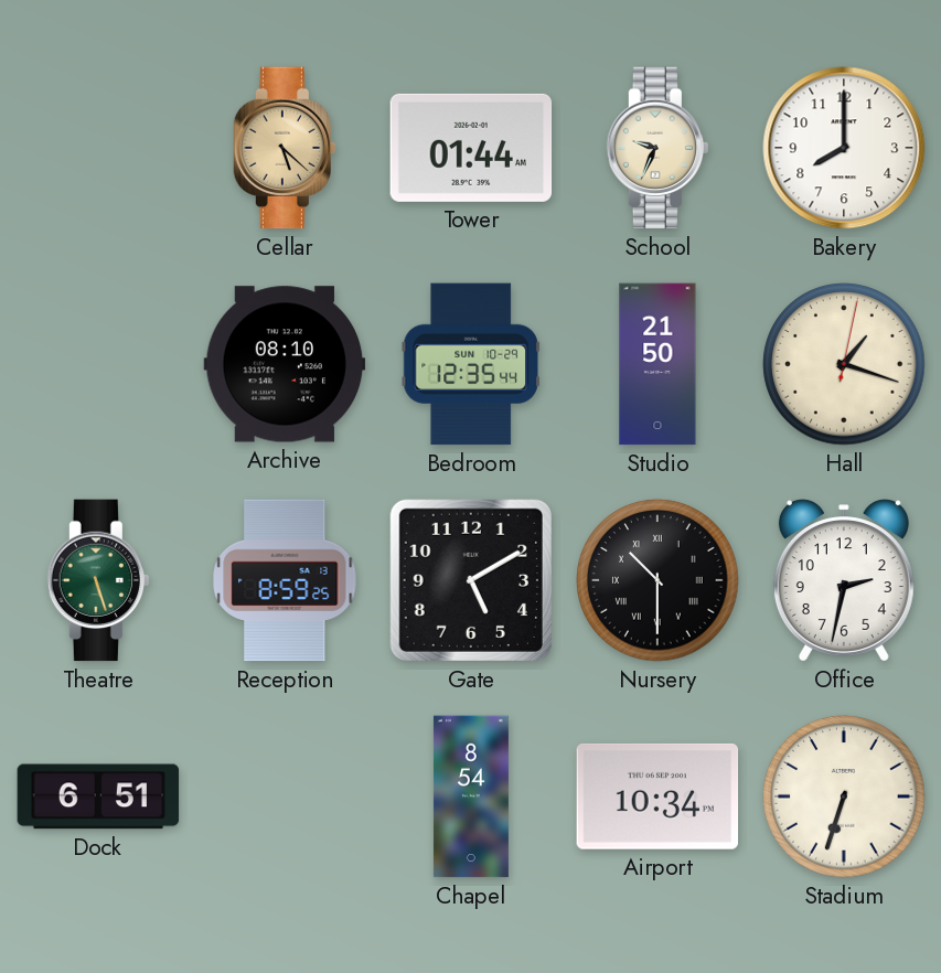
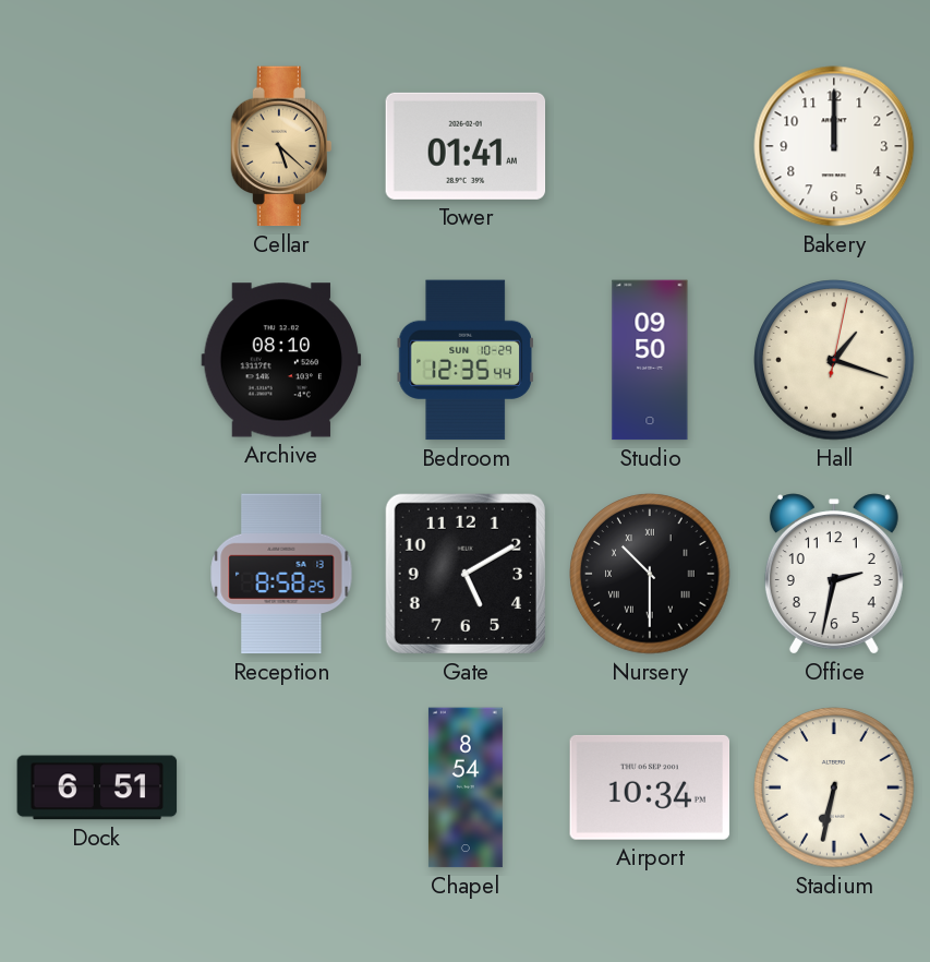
Tower: 01:44 -> 01:41 (466, 146)
School: 9:34 -> none (656, 148)
Bakery: 8:00 -> 12:00 (834, 146)
Studio: 21:50 -> 09:50 (650, 360)
Theatre: 5:27 -> none (97, 580)
Reception: 8:59 -> 8:58 (281, 574)
Stadium: 6:33 -> 6:32 (834, 787)
